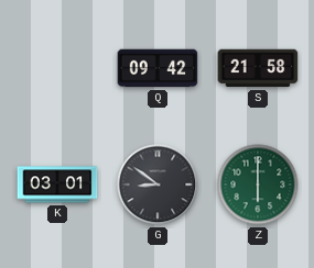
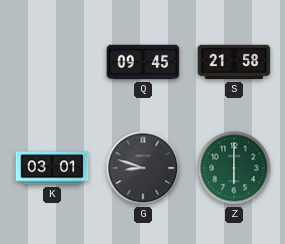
Q: 09:42 -> 09:45 (143, 62)
G: 8:51 -> 8:48 (143, 168)
